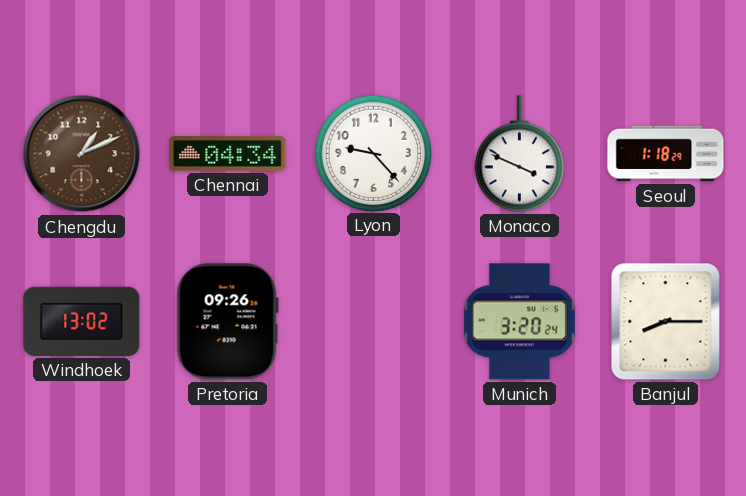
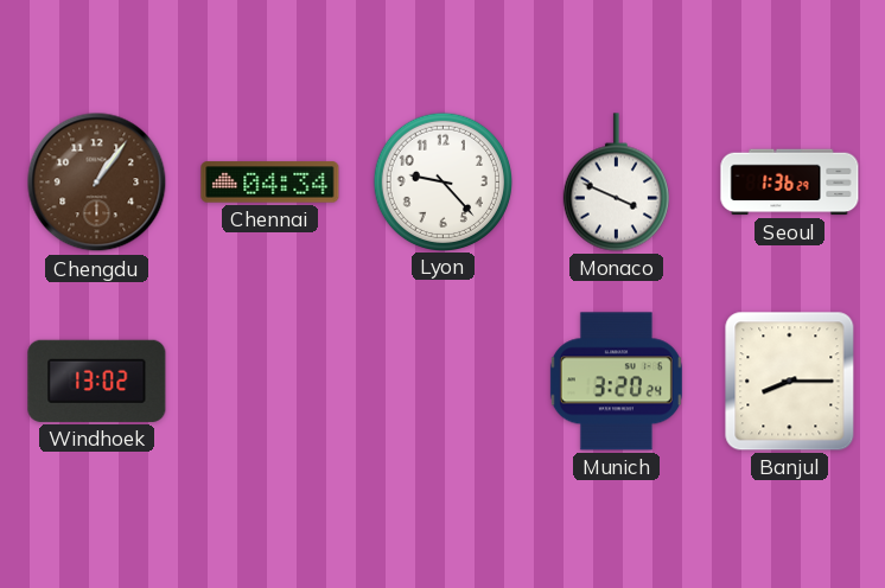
Chengdu: 1:11 -> 1:06 (97, 183)
Seoul: 1:18 -> 1:36 (790, 183)
Pretoria: 09:26 -> none (227, 322)
